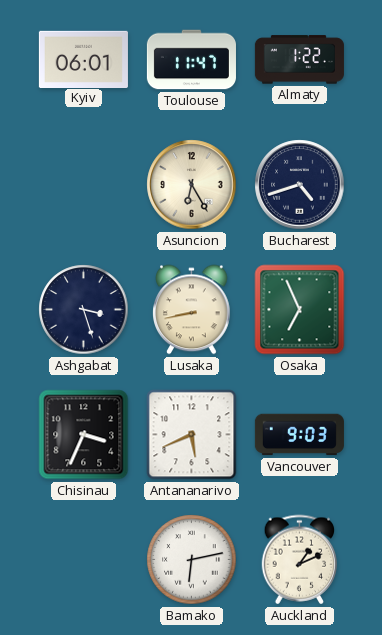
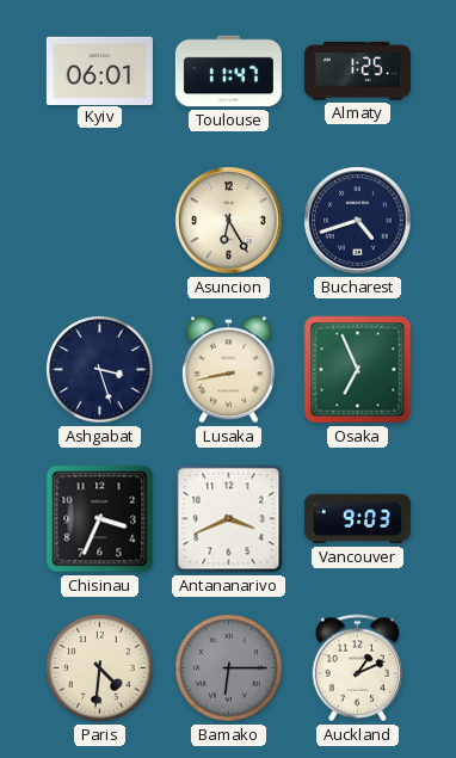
Almaty: 1:22 -> 1:25 (357, 72)
Antananarivo: 5:41 -> 3:41 (229, 519)
Paris: none -> 4:31 (100, 668)
Bamako: 6:13 -> 6:15 (229, 668)
Bamako dial: white -> grey (229, 668)
